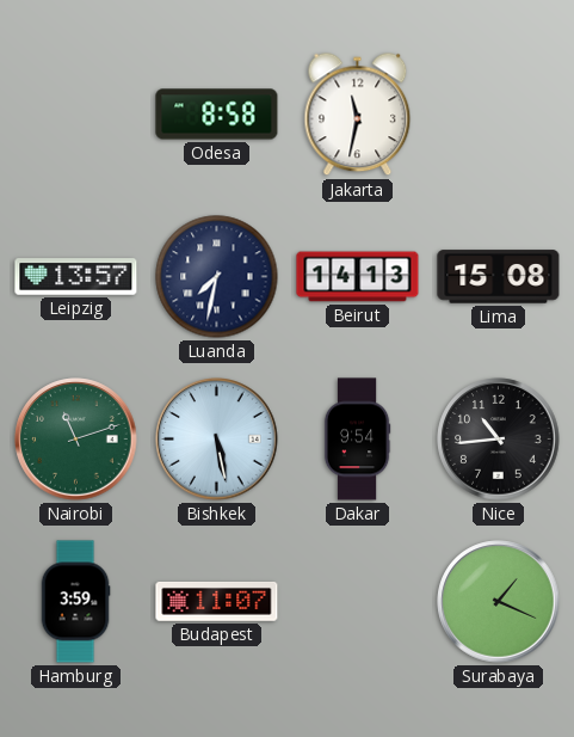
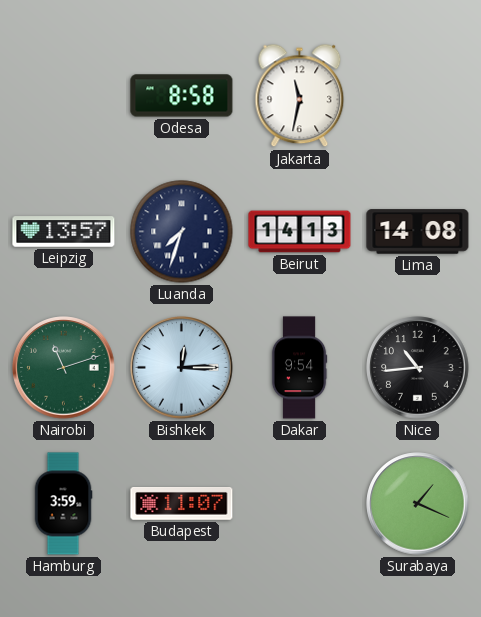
Luanda: 7:32 -> 7:33 (182, 232)
Lima: 15:08 -> 14:08 (418, 232)
Bishkek: 5:28 -> 12:15 (182, 368)
